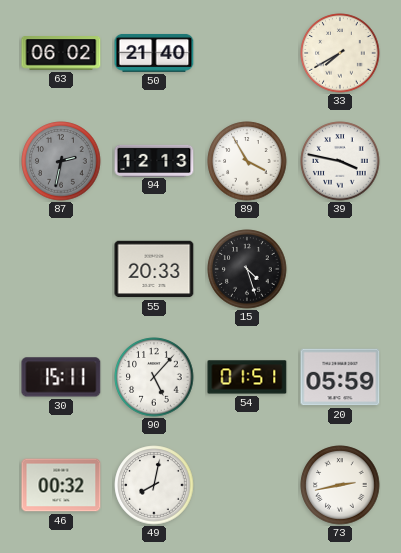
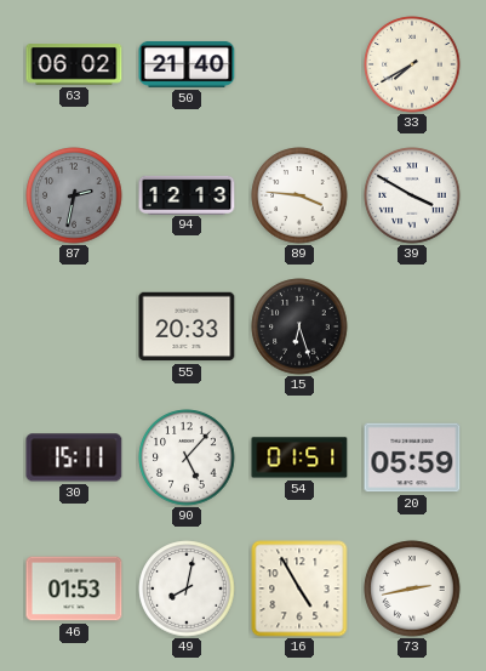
89: 3:55 -> 3:46 (299, 195)
39: 3:47 -> 3:50 (412, 195)
15: 4:27 -> 6:27 (299, 326)
46: 00:32 -> 01:53 (74, 588)
16: none -> 4:55 (299, 588)
